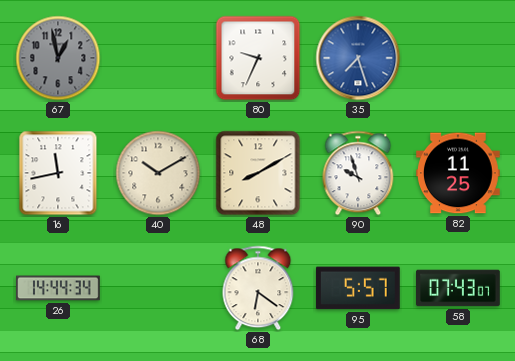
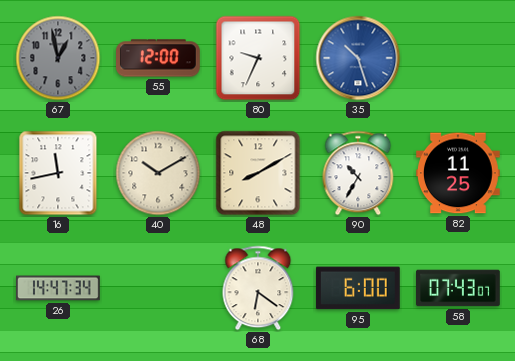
55: none -> 12:00 (159, 58)
35: 7:27 -> 10:27 (358, 58)
90: 9:57 -> 10:35 (358, 173)
26: 14:44 -> 14:47 (59, 288)
95: 5:57 -> 6:00 (358, 288)
